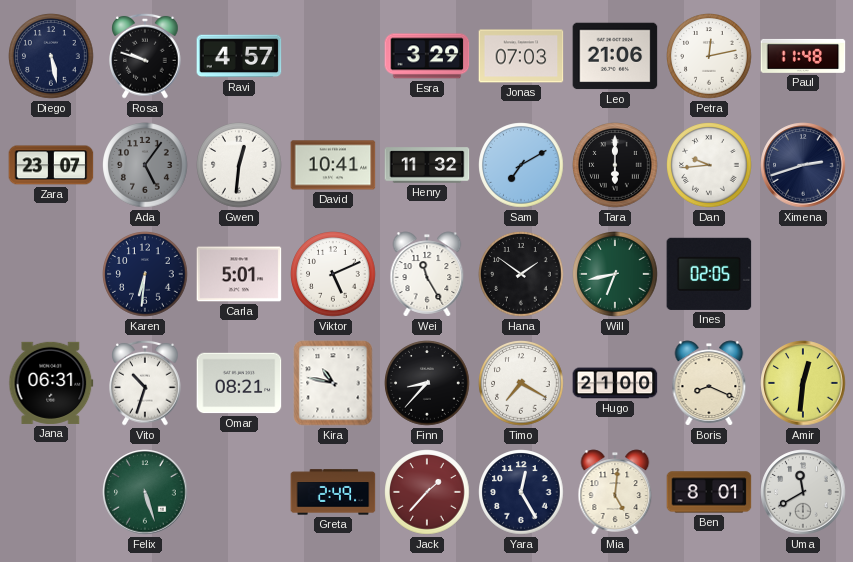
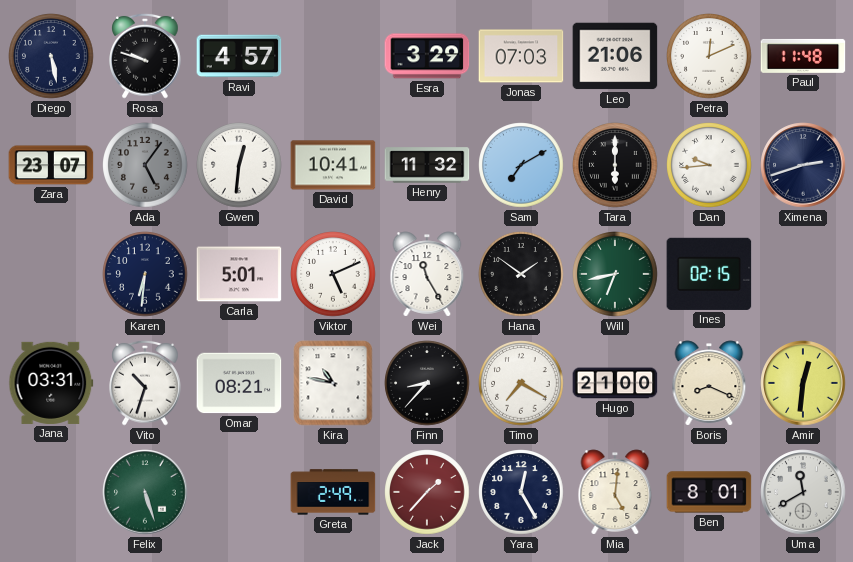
Petra: 12:13 -> 12:11 (709, 56)
Ines: 02:05 -> 02:15 (709, 274)
Jana: 06:31 -> 03:31 (51, 383)
